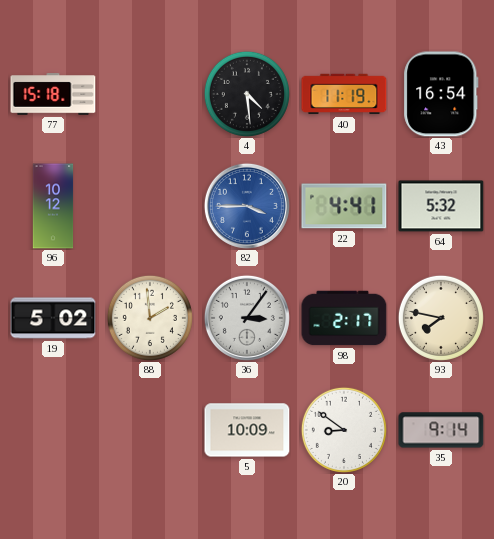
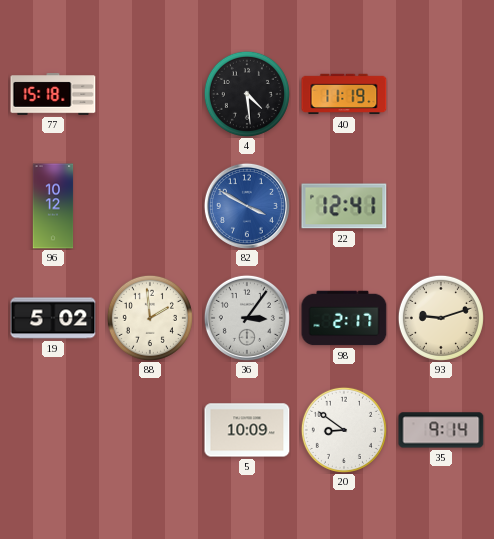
43: 16:54 -> none (441, 94)
82: 3:45 -> 3:50 (247, 206)
22: 4:41 -> 12:41 (344, 206)
64: 5:32 -> none (441, 206)
93: 7:47 -> 9:12 (441, 318)
